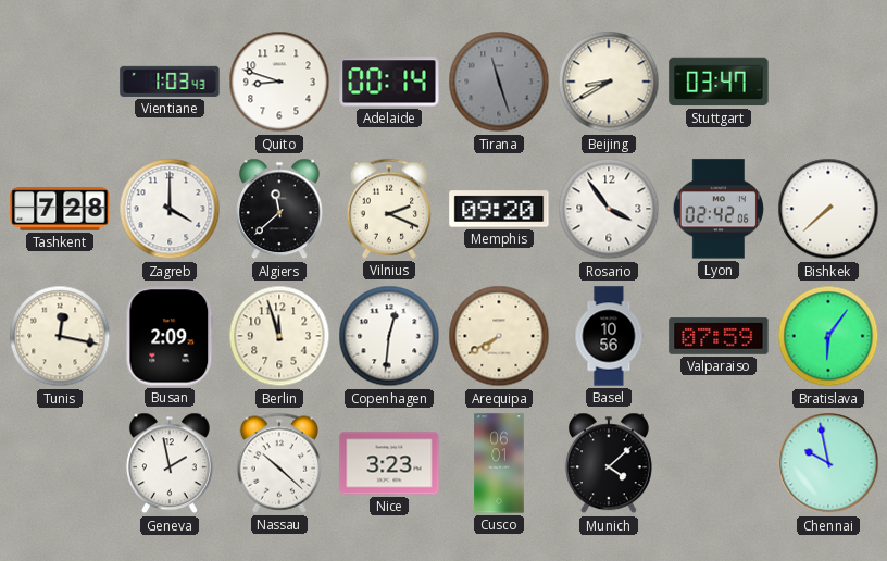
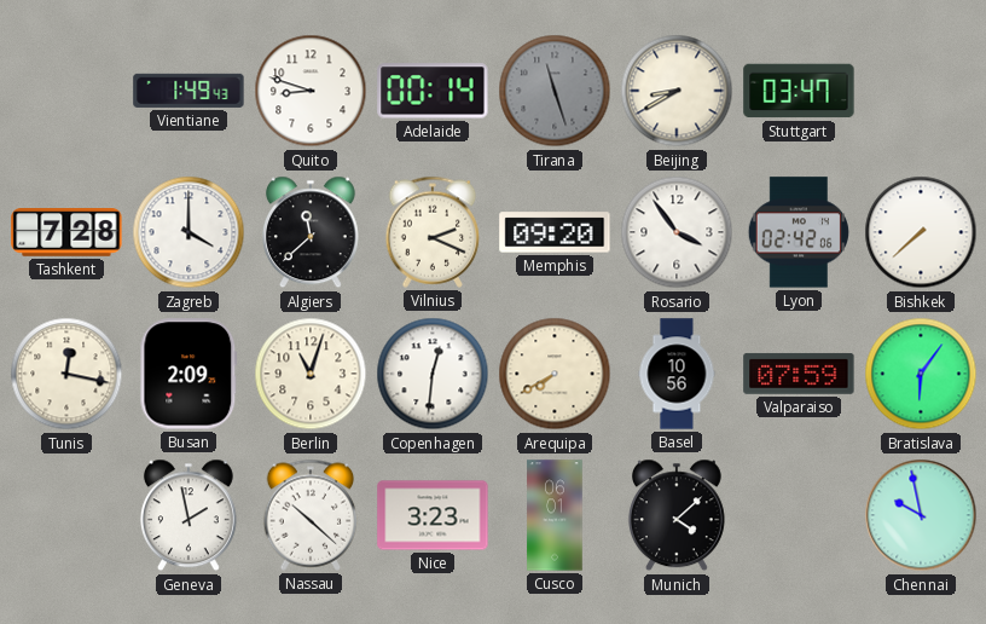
Vientiane: 1:03 -> 1:49 (188, 91)
Berlin: 11:57 -> 11:03 (311, 374)
